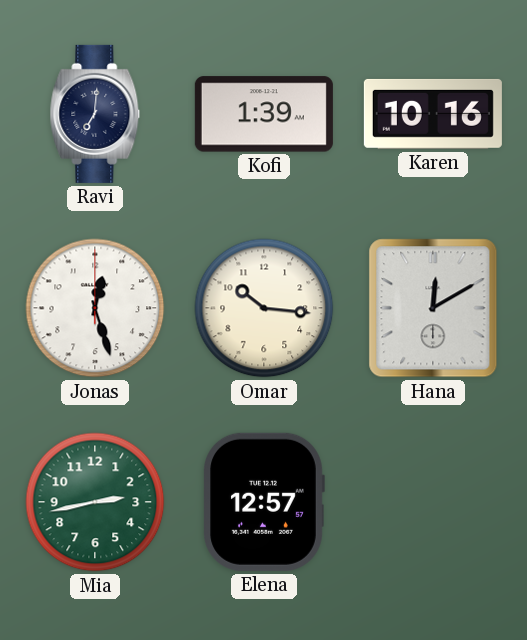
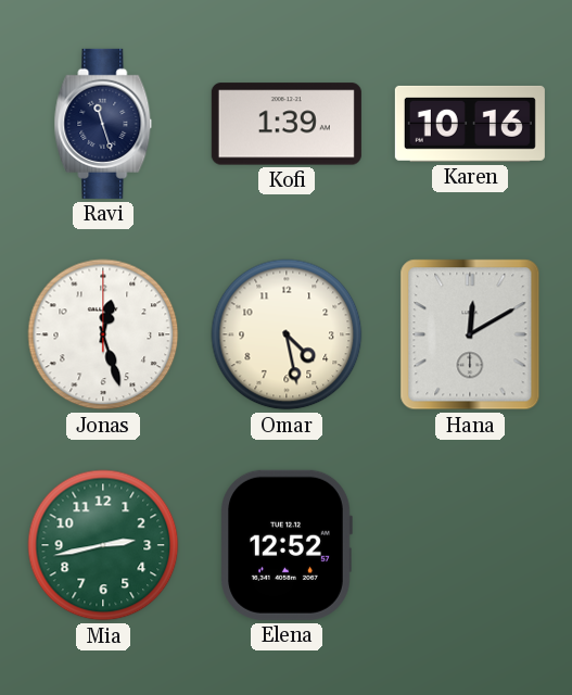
Ravi: 7:01 -> 11:27 (103, 124)
Omar: 10:16 -> 4:28 (287, 334)
Elena: 12:57 -> 12:52 (287, 545)
